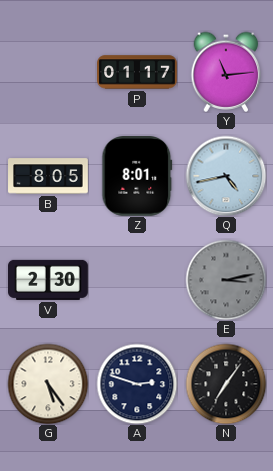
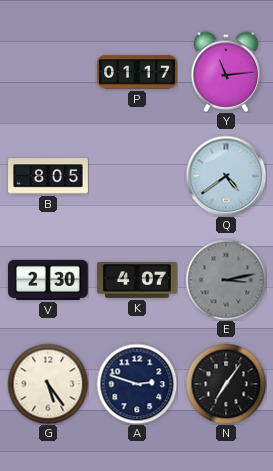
Z: 8:01 -> none (137, 177)
Q: 4:43 -> 4:39 (226, 176)
K: none -> 4:07 (137, 281)
